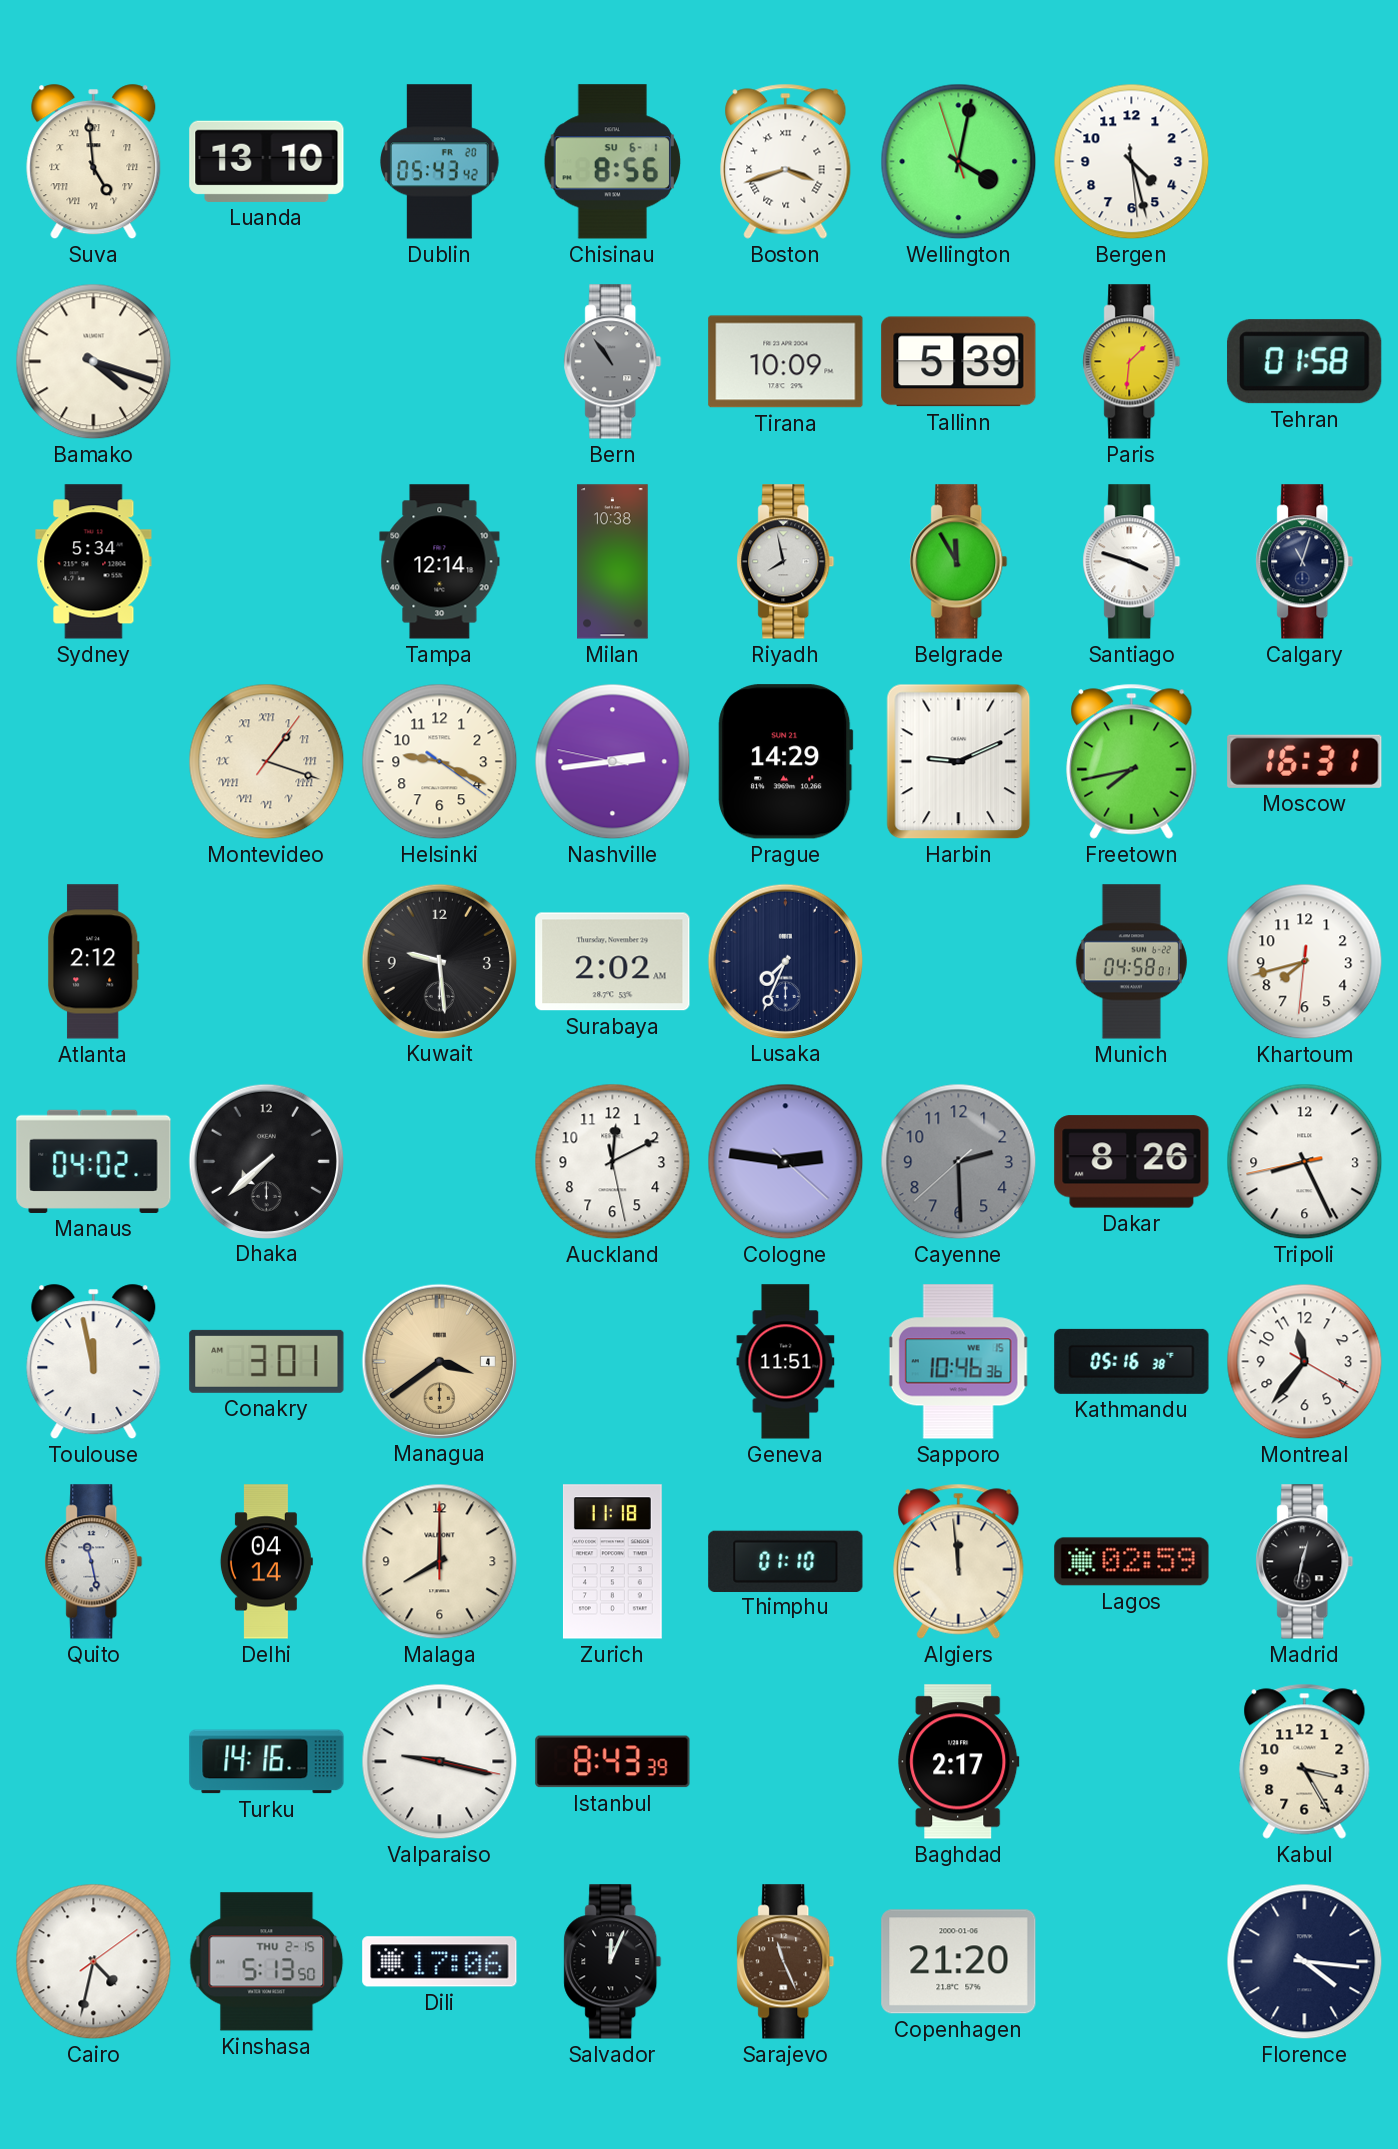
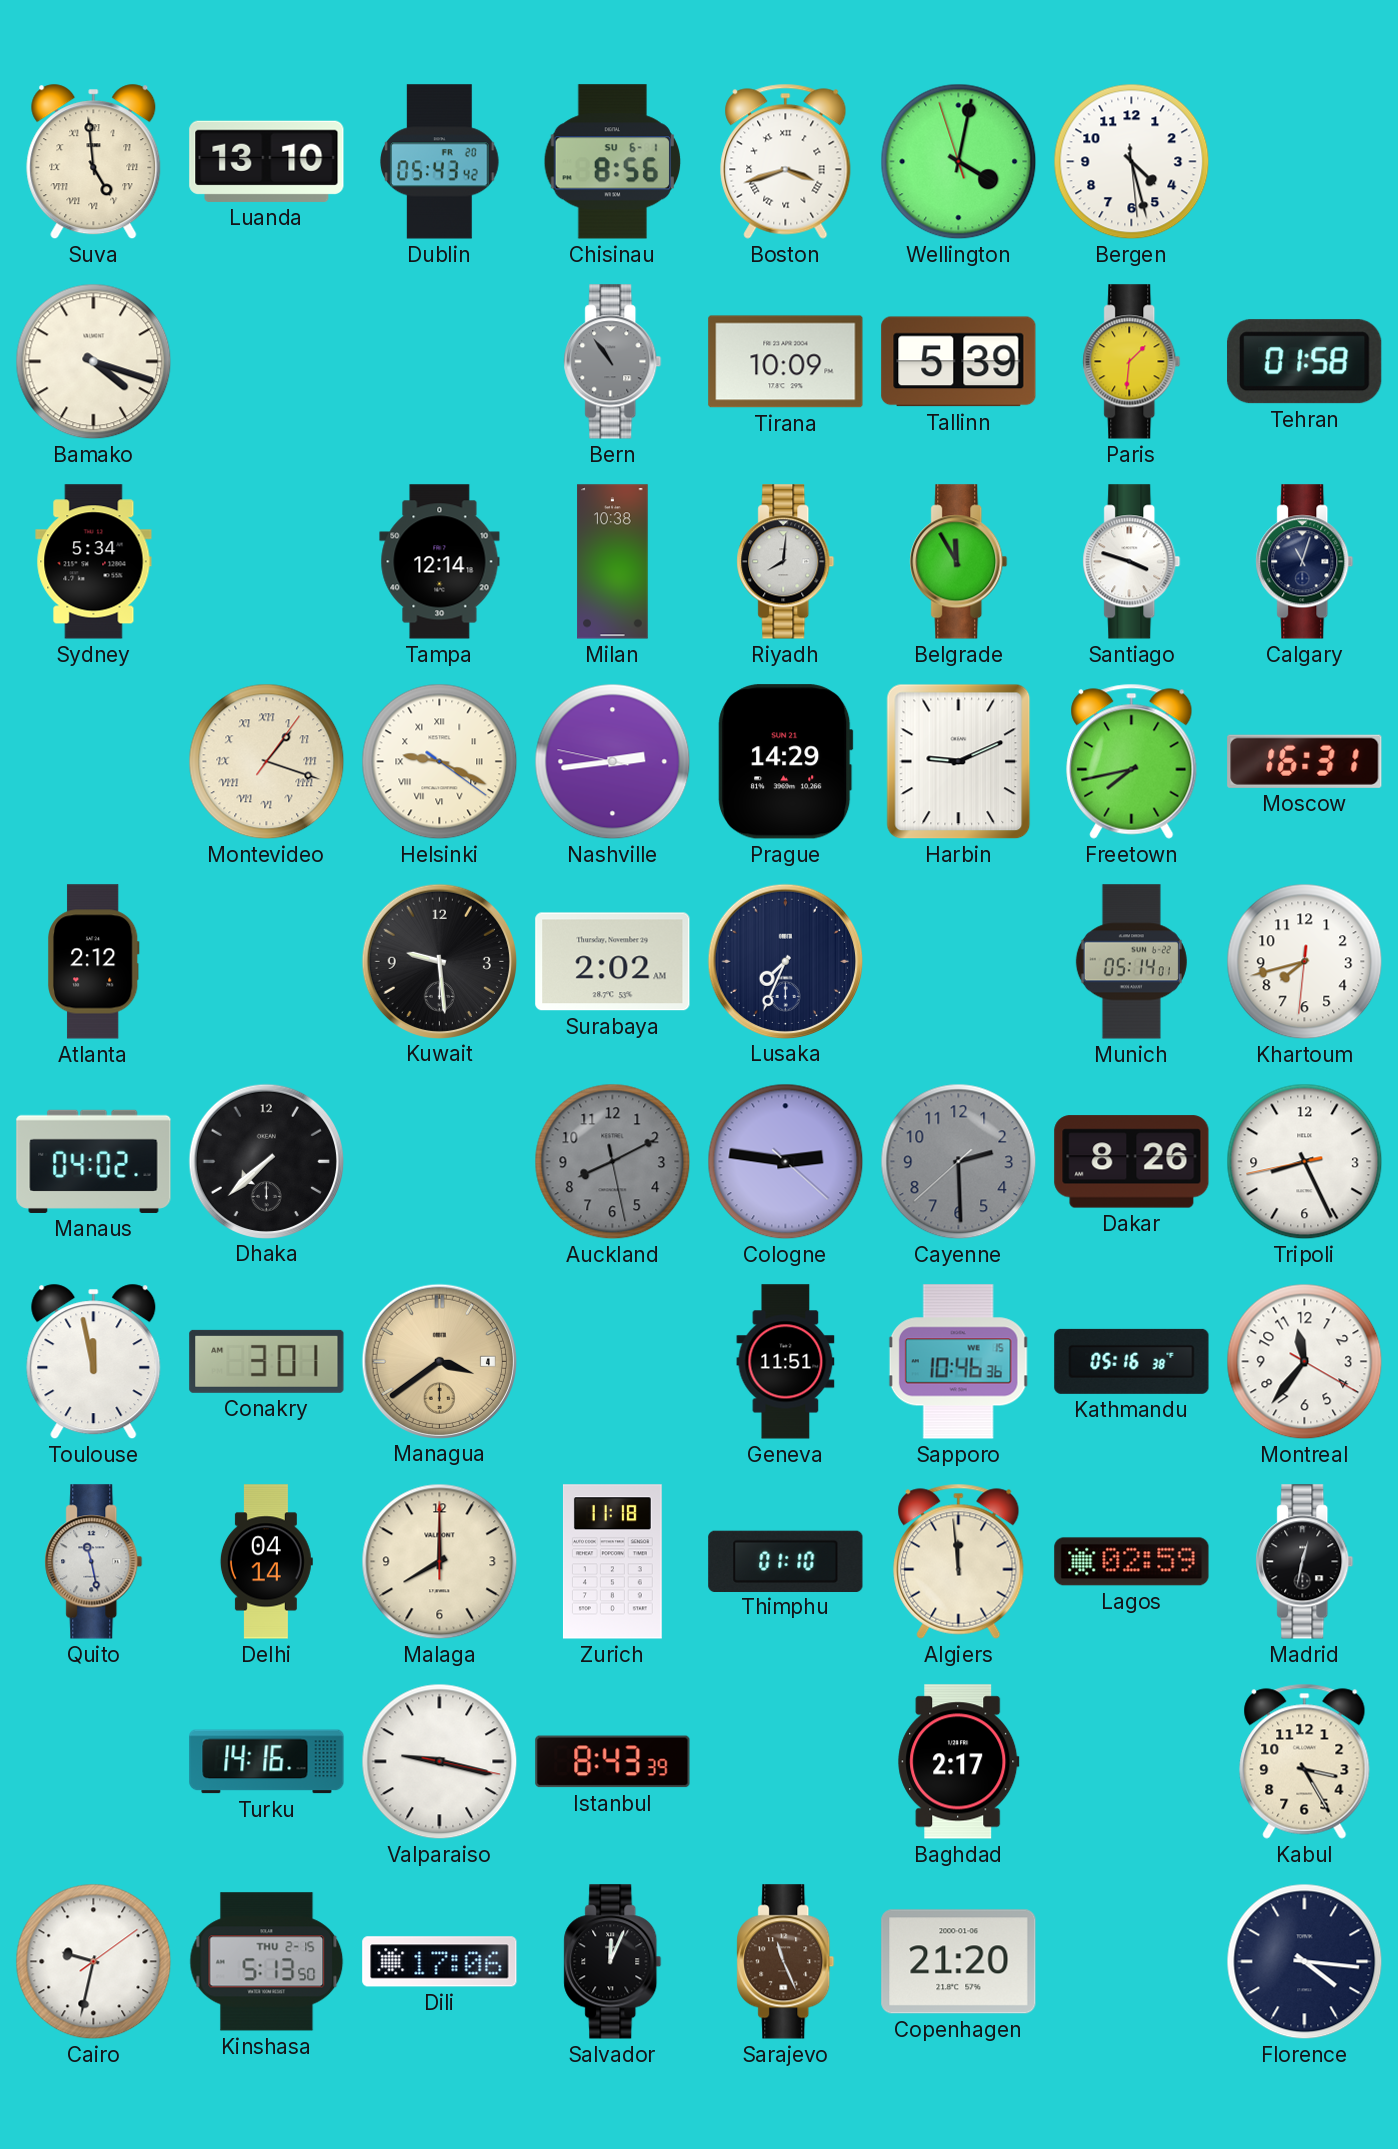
Riyadh: 7:58 -> 8:01 (786, 562)
Helsinki numerals: Arabic -> Roman (440, 762)
Munich: 04:58 -> 05:14 (1131, 962)
Auckland: 12:10 -> 8:10 (613, 1162)
Auckland dial: white -> grey (613, 1162)
Cairo: 4:32 -> 9:32 (94, 1962)
